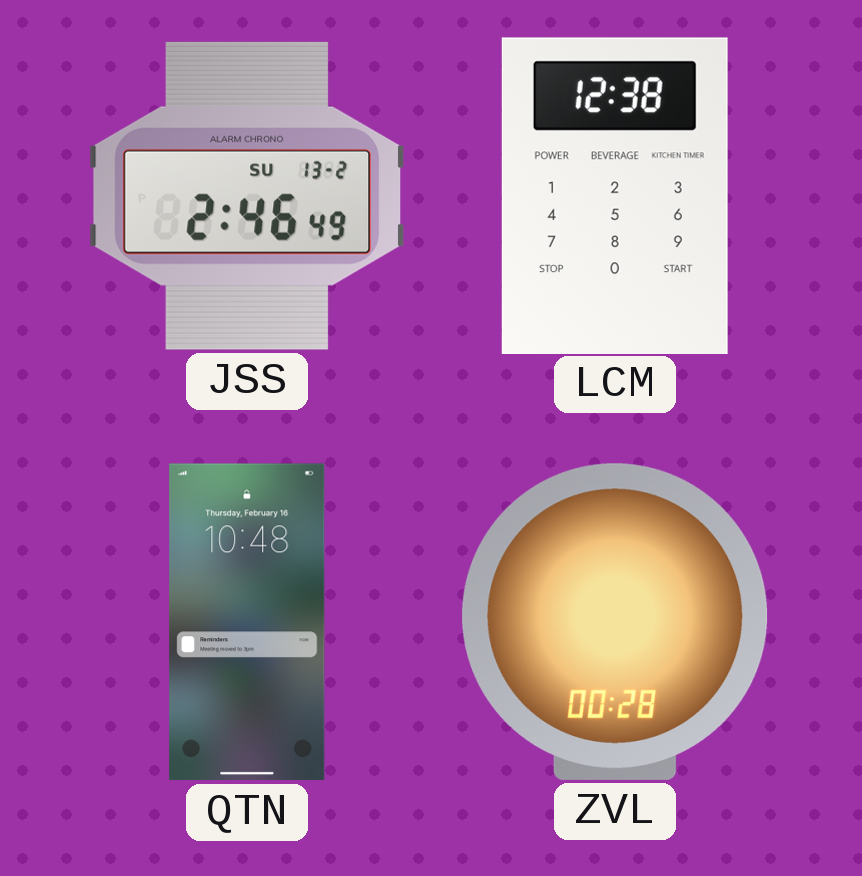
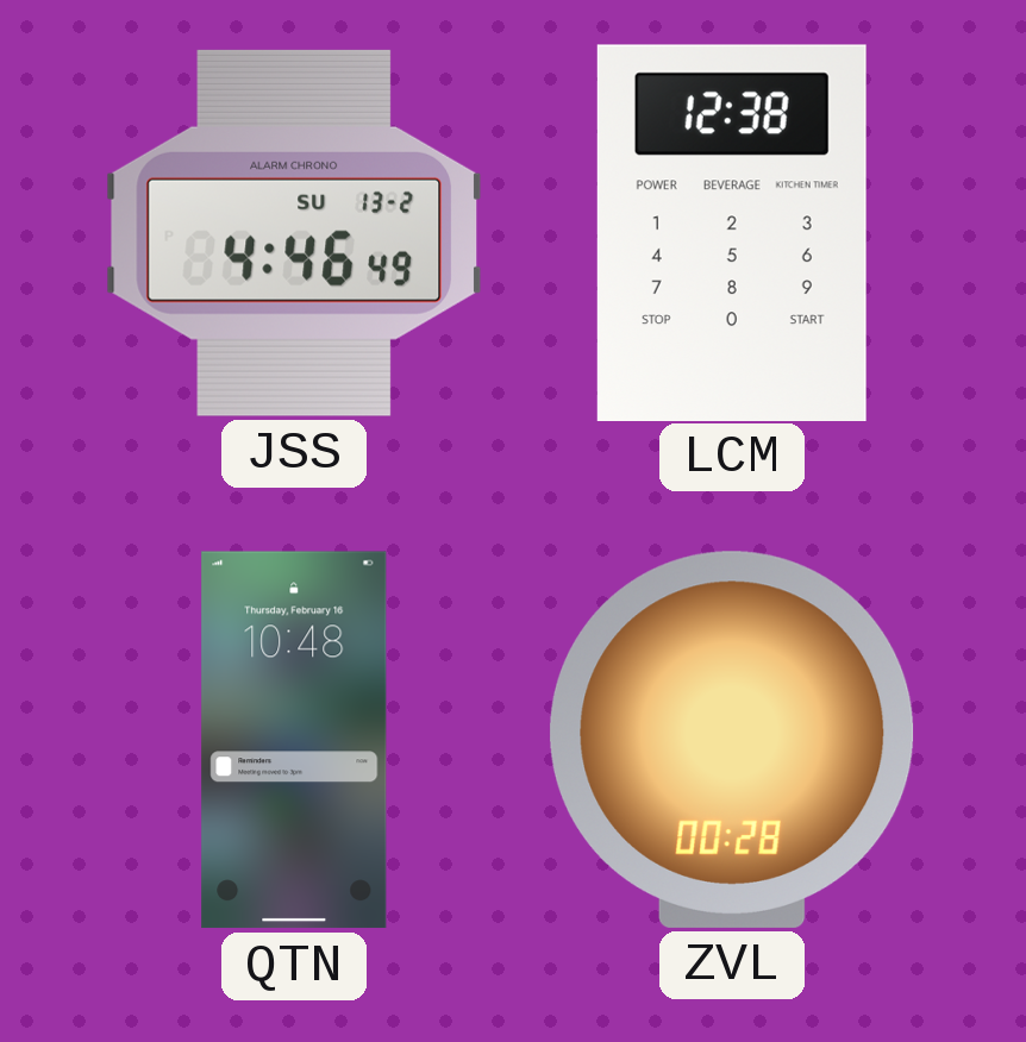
JSS: 2:46 -> 4:46 (294, 233)
